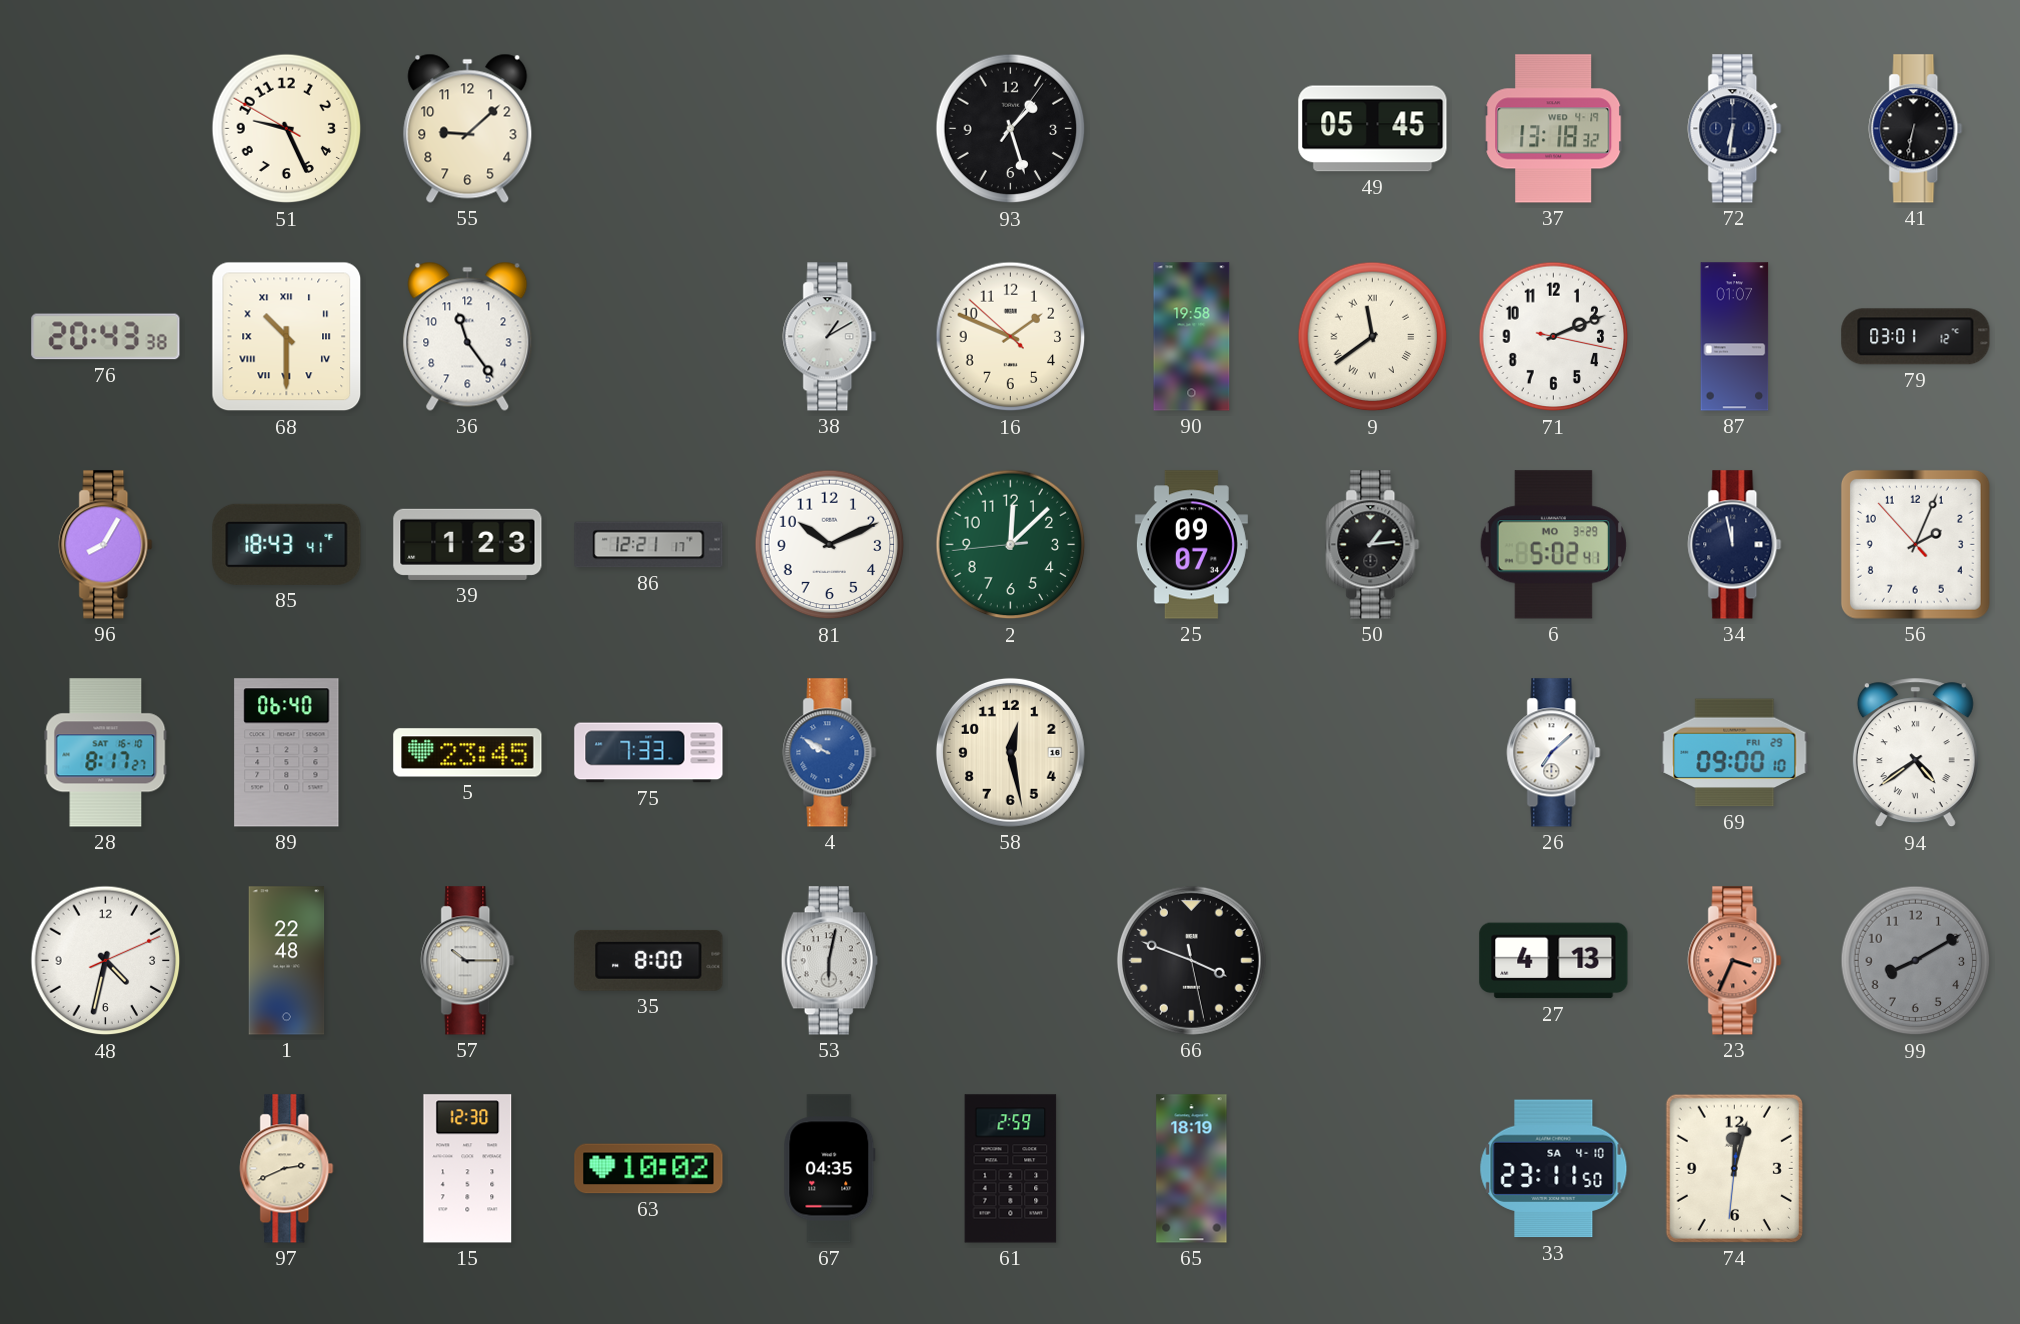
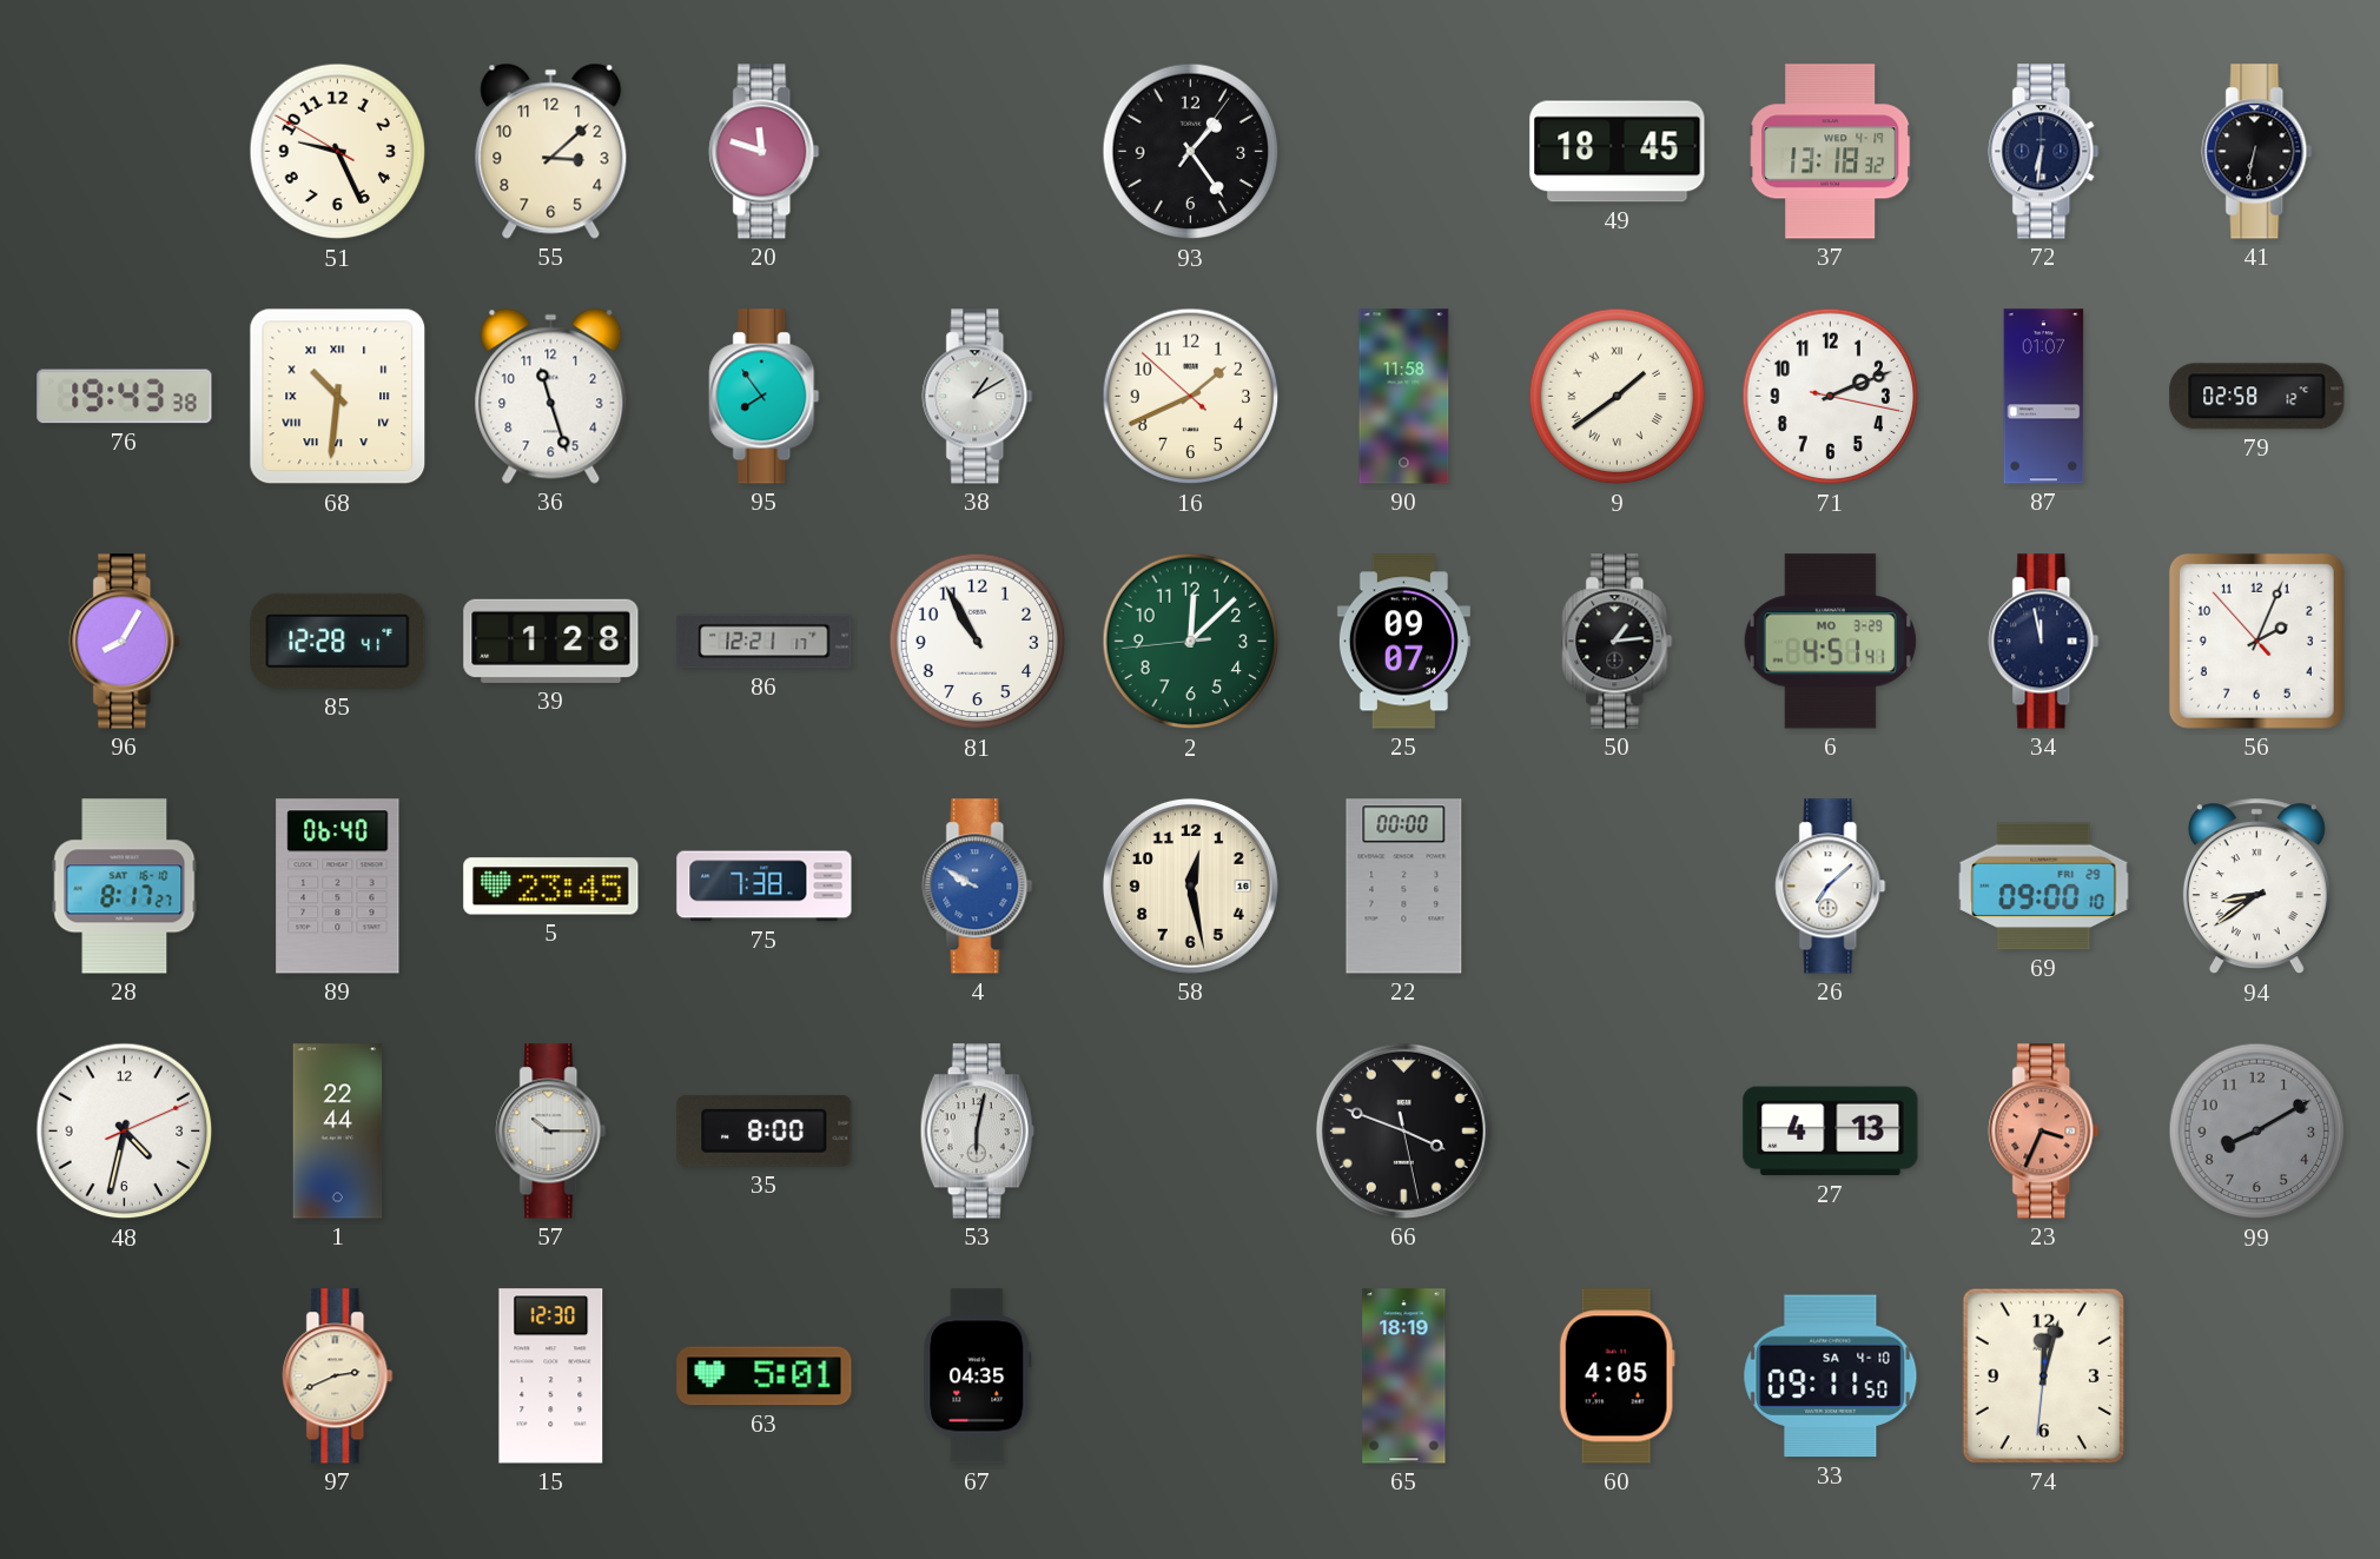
55: 9:08 -> 3:08 (551, 151)
20: none -> 11:48 (765, 152)
93: 1:27 -> 1:24 (1191, 152)
49: 05:45 -> 18:45 (1618, 152)
76: 20:43 -> 19:43 (125, 397)
68: 10:30 -> 10:31 (338, 397)
36: 11:24 -> 11:27 (551, 396)
95: none -> 7:54 (765, 397)
16: 1:48 -> 1:40 (1191, 397)
90: 19:58 -> 11:58 (1404, 397)
9: 11:39 -> 1:39 (1618, 397)
79: 03:01 -> 02:58 (2257, 397)
85: 18:43 -> 12:28 (338, 641)
39: 1:23 -> 1:28 (551, 641)
81: 10:11 -> 10:55 (978, 642)
6: 5:02 -> 4:51 (1830, 642)
75: 7:33 -> 7:38 (765, 887)
22: none -> 00:00 (1404, 887)
94: 4:39 -> 8:39 (2256, 887)
1: 22:48 -> 22:44 (338, 1132)
63: 10:02 -> 5:01 (765, 1376)
61: 2:59 -> none (1011, 1169)
60: none -> 4:05 (1617, 1376)
33: 23:11 -> 09:11 (1831, 1376)
